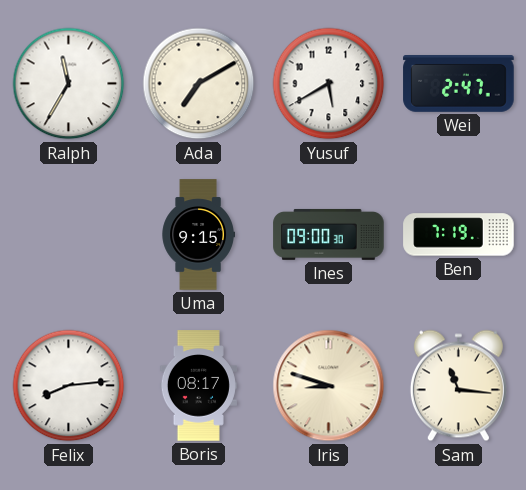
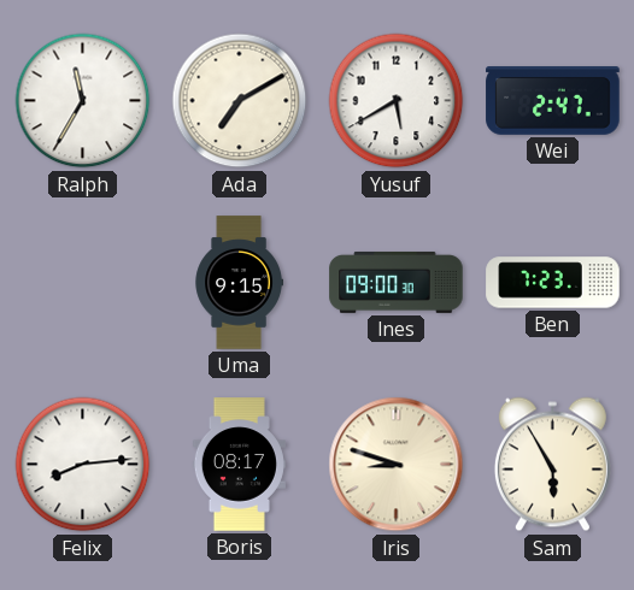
Ben: 7:19 -> 7:23 (553, 283)
Sam: 11:16 -> 5:55 (552, 465)
